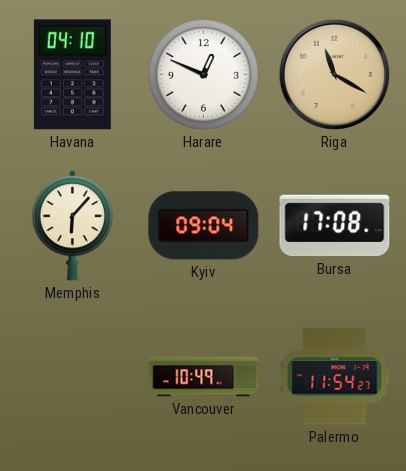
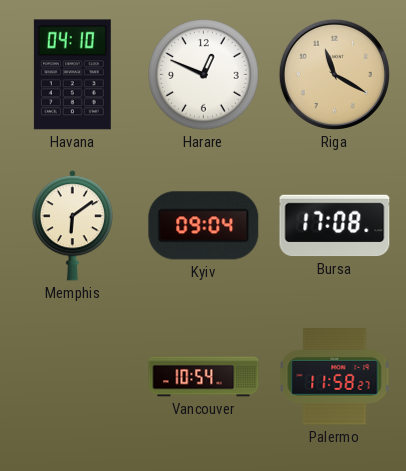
Memphis: 6:07 -> 6:09 (72, 226)
Vancouver: 10:49 -> 10:54 (204, 377)
Palermo: 11:54 -> 11:58 (335, 377)
